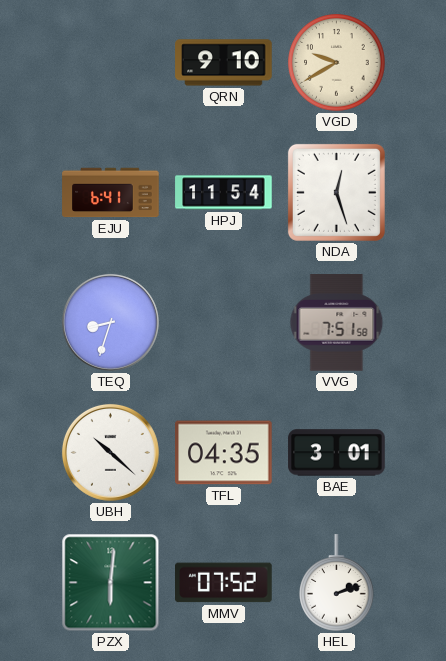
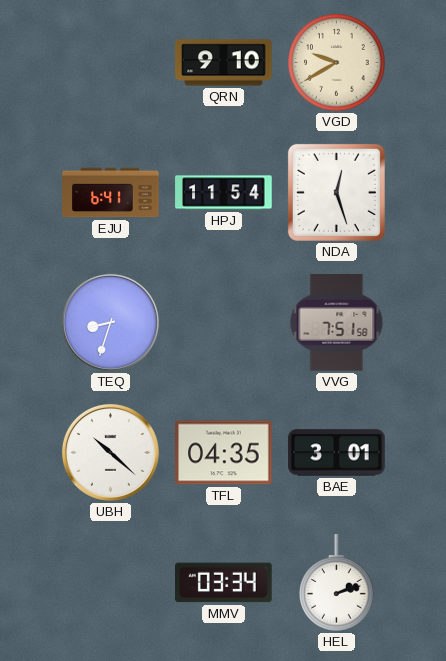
PZX: 6:01 -> none (111, 583)
MMV: 07:52 -> 03:34 (224, 583)
